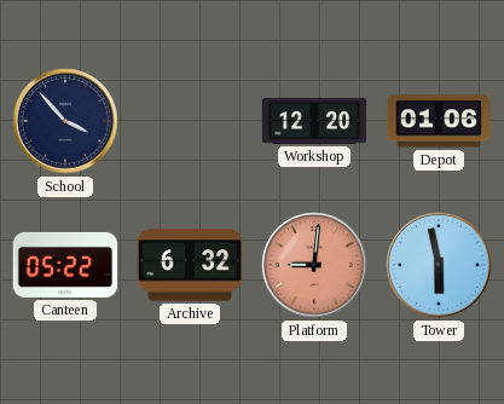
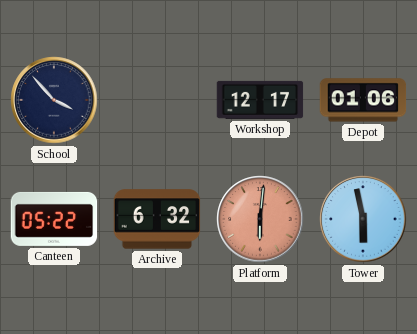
Workshop: 12:20 -> 12:17 (260, 100)
Platform: 9:01 -> 6:01 (260, 219)
